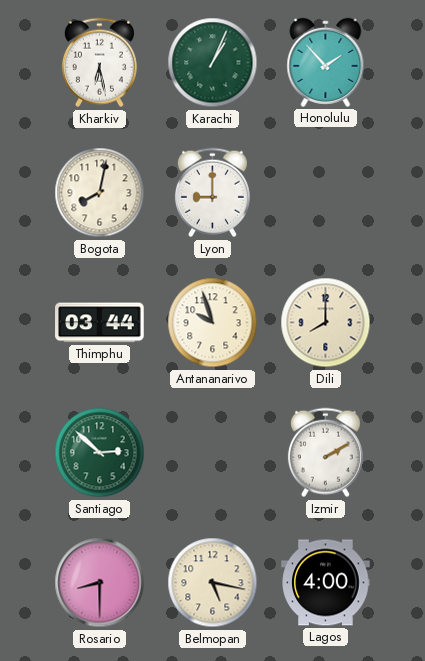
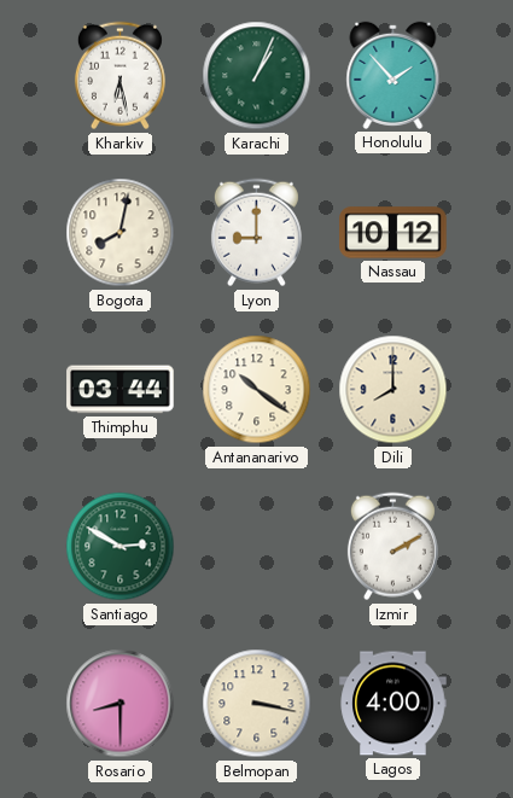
Nassau: none -> 10:12 (394, 233)
Antananarivo: 9:57 -> 10:21 (257, 390)
Santiago: 2:52 -> 2:50 (121, 547)
Belmopan: 5:17 -> 3:17 (257, 704)
